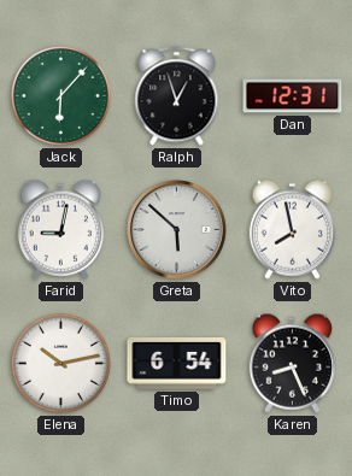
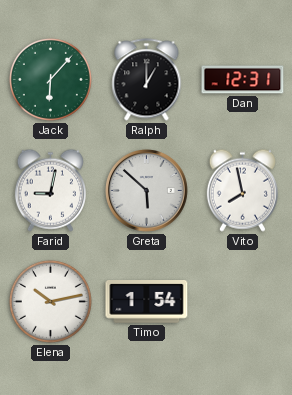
Ralph: 12:57 -> 1:00 (147, 80)
Timo: 6:54 -> 1:54 (147, 302)
Karen: 8:26 -> none (292, 363)
